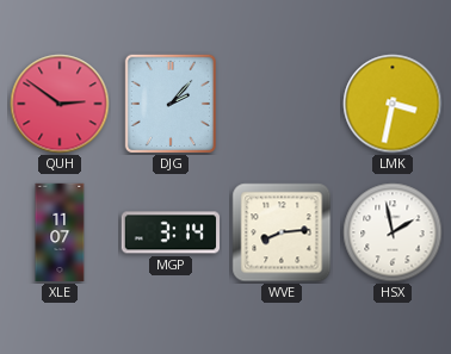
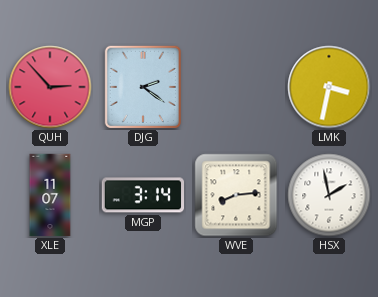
QUH: 2:51 -> 2:53 (50, 87)
DJG: 2:07 -> 2:21 (143, 87)
